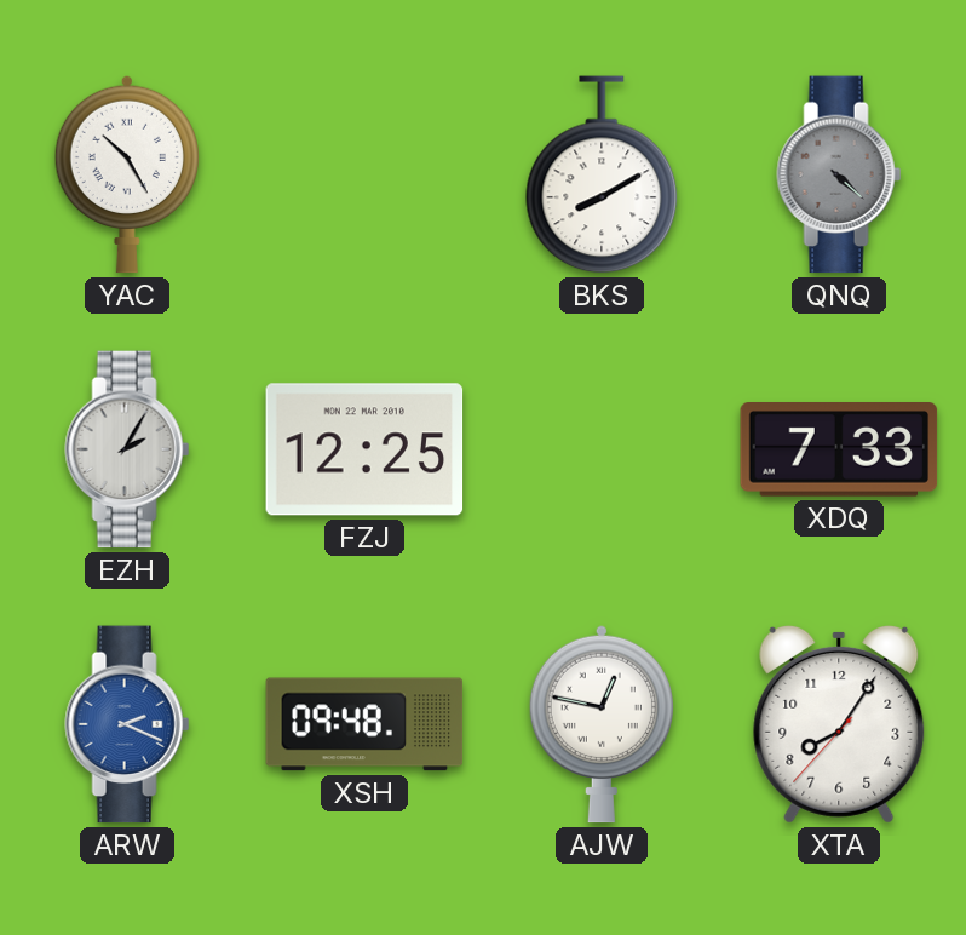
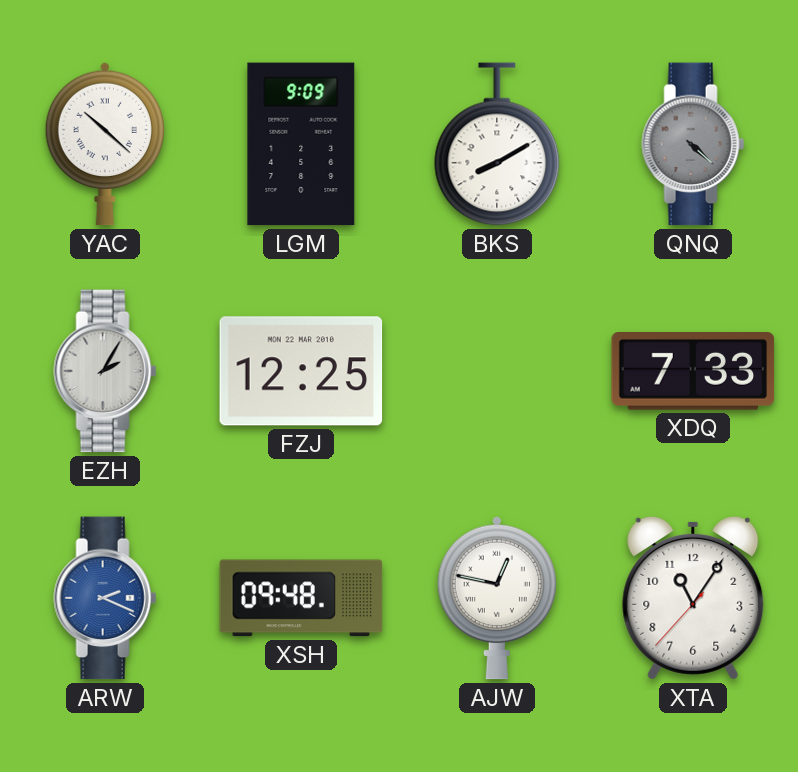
YAC: 10:25 -> 10:22 (104, 144)
LGM: none -> 9:09 (301, 144)
XTA: 8:05 -> 11:05 (693, 598)
